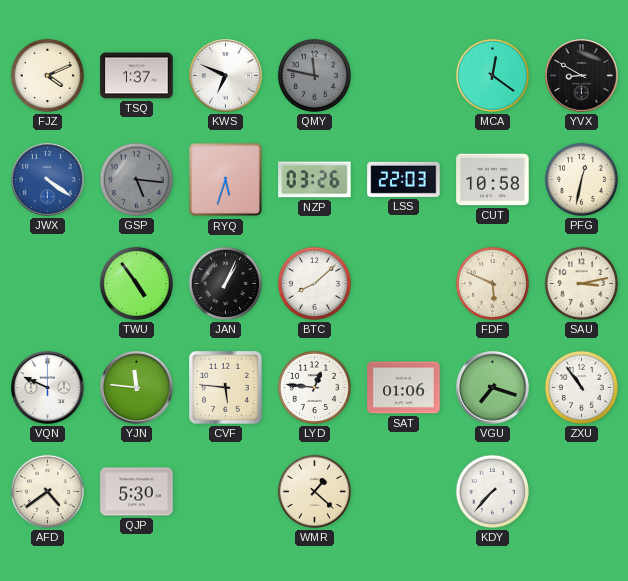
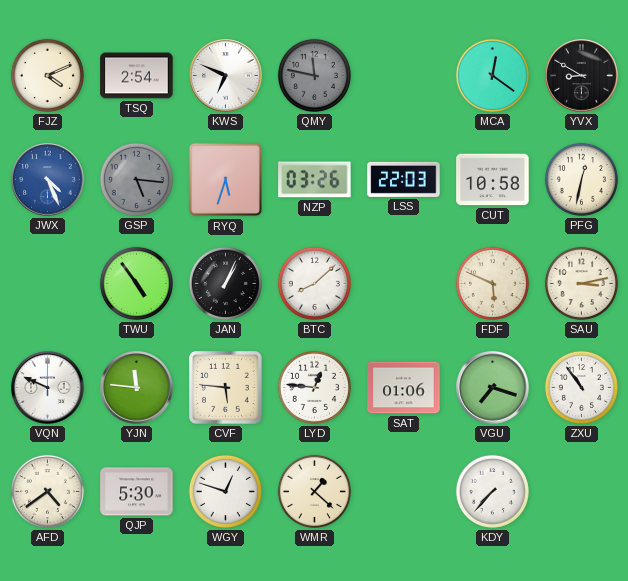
TSQ: 1:37 -> 2:54 (137, 76)
JWX: 4:21 -> 4:26 (48, 180)
WGY: none -> 12:48 (225, 491)
